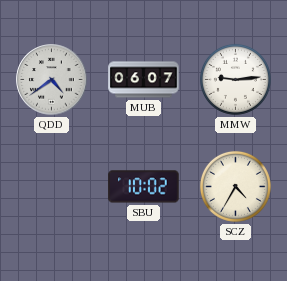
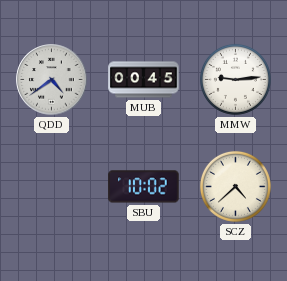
MUB: 06:07 -> 00:45 (144, 80)
SCZ: 4:35 -> 4:38 (235, 186)
